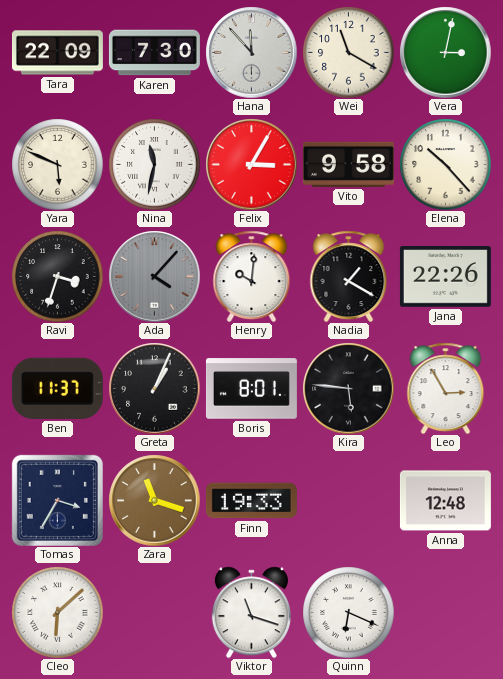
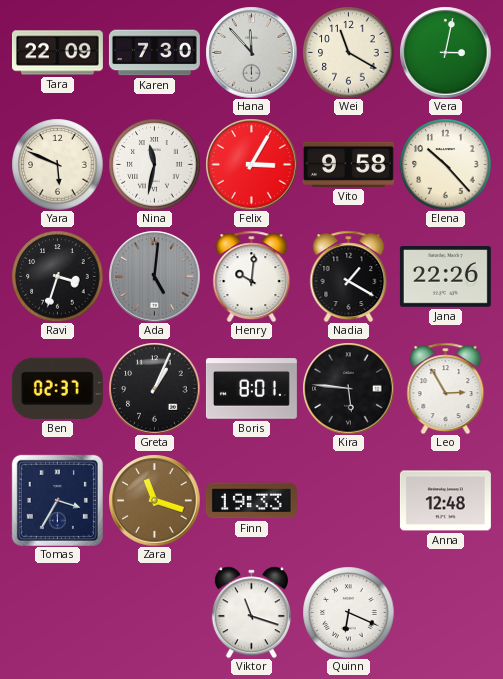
Ada: 4:07 -> 5:01 (154, 276)
Ben: 11:37 -> 02:37 (57, 388)
Cleo: 6:08 -> none (57, 612)
